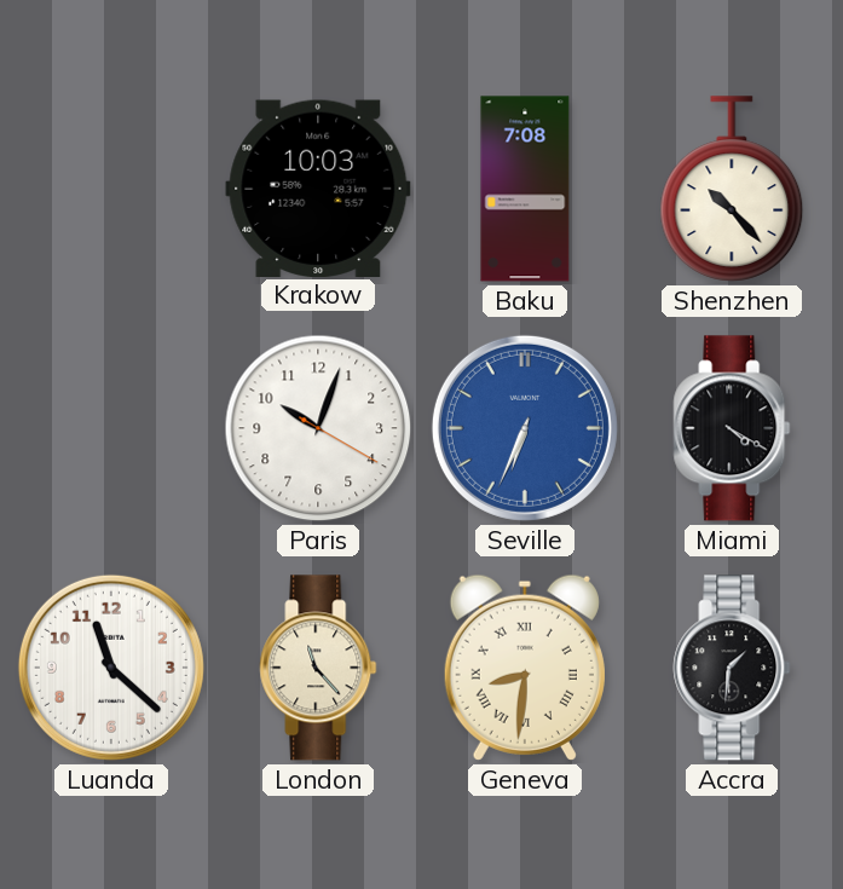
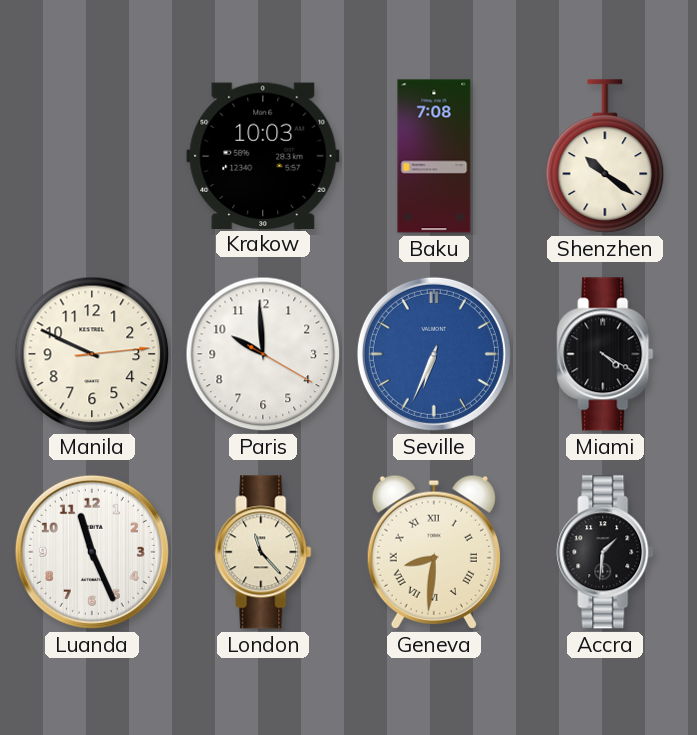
Shenzhen: 10:23 -> 10:21 (605, 156)
Manila: none -> 9:49 (92, 354)
Paris: 10:03 -> 9:59 (263, 354)
Luanda: 11:22 -> 11:26 (92, 552)
